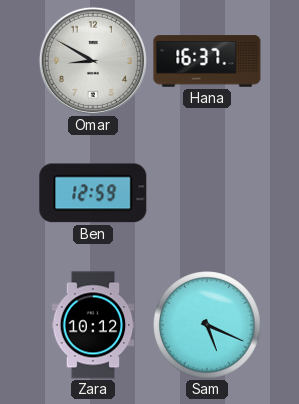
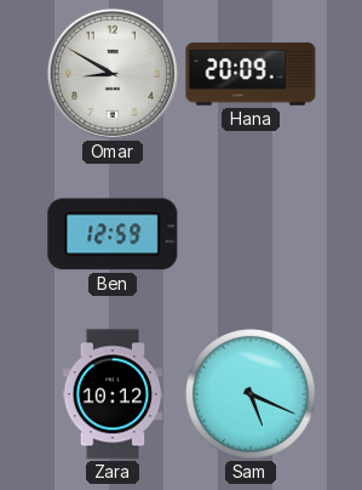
Hana: 16:37 -> 20:09 (251, 74)
